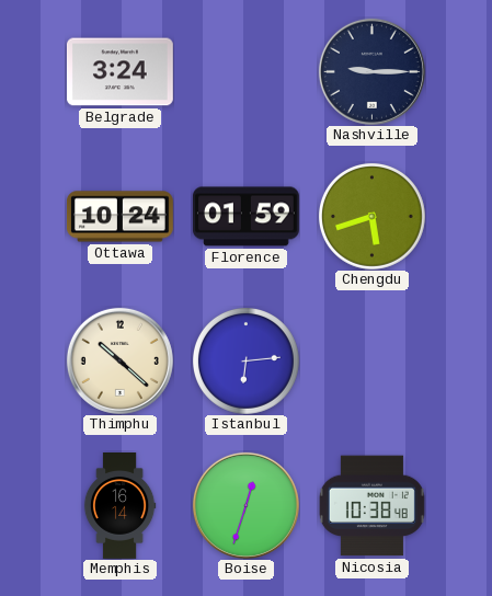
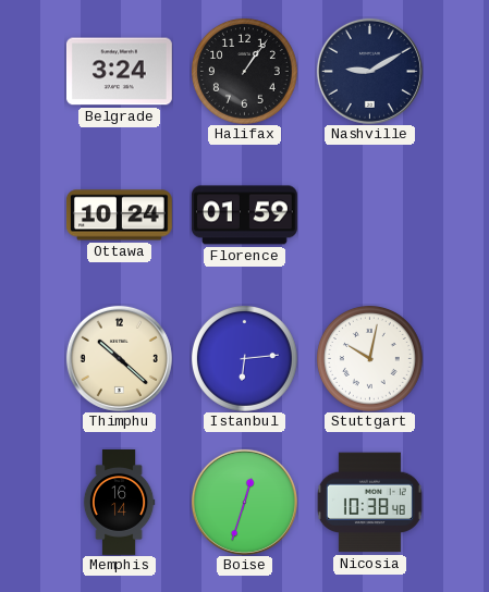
Halifax: none -> 1:06 (244, 71)
Nashville: 9:15 -> 9:10 (369, 71)
Chengdu: 5:42 -> none (371, 216)
Stuttgart: none -> 10:02 (369, 358)
